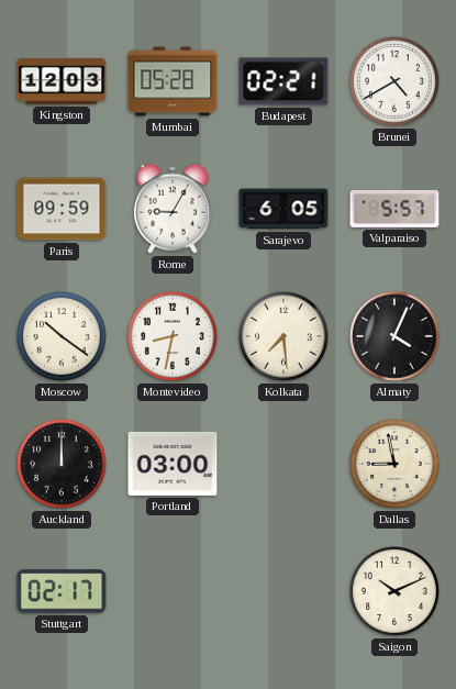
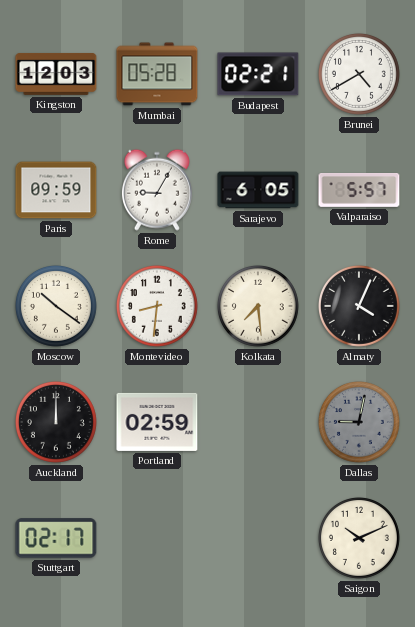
Montevideo: 8:32 -> 8:31 (157, 306)
Portland: 03:00 -> 02:59 (157, 422)
Dallas: 8:58 -> 9:02 (359, 422)
Dallas dial: cream -> grey (359, 422)
